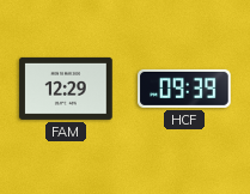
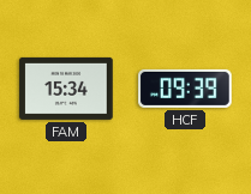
FAM: 12:29 -> 15:34 (66, 89)
